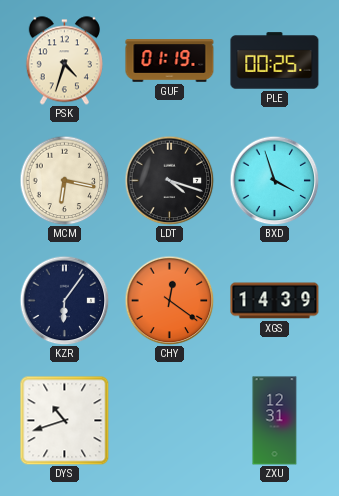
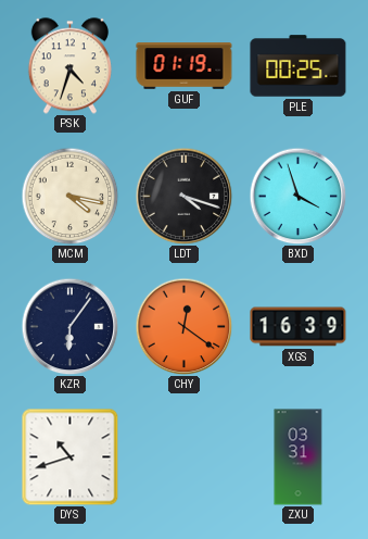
MCM: 6:17 -> 4:17 (69, 196)
XGS: 14:39 -> 16:39 (299, 327)
ZXU: 12:31 -> 03:31 (299, 457)
